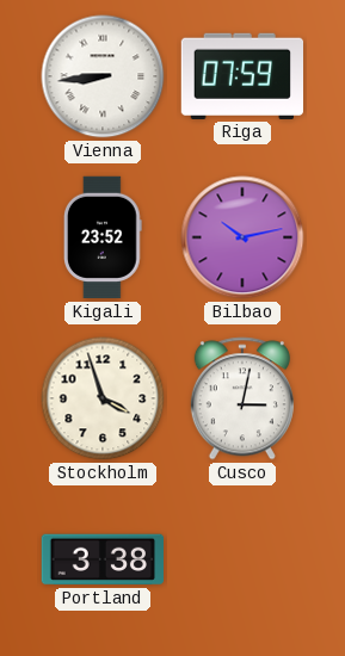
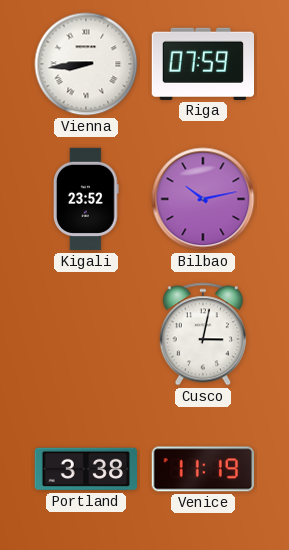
Stockholm: 3:57 -> none (103, 398)
Venice: none -> 11:19 (203, 469)
